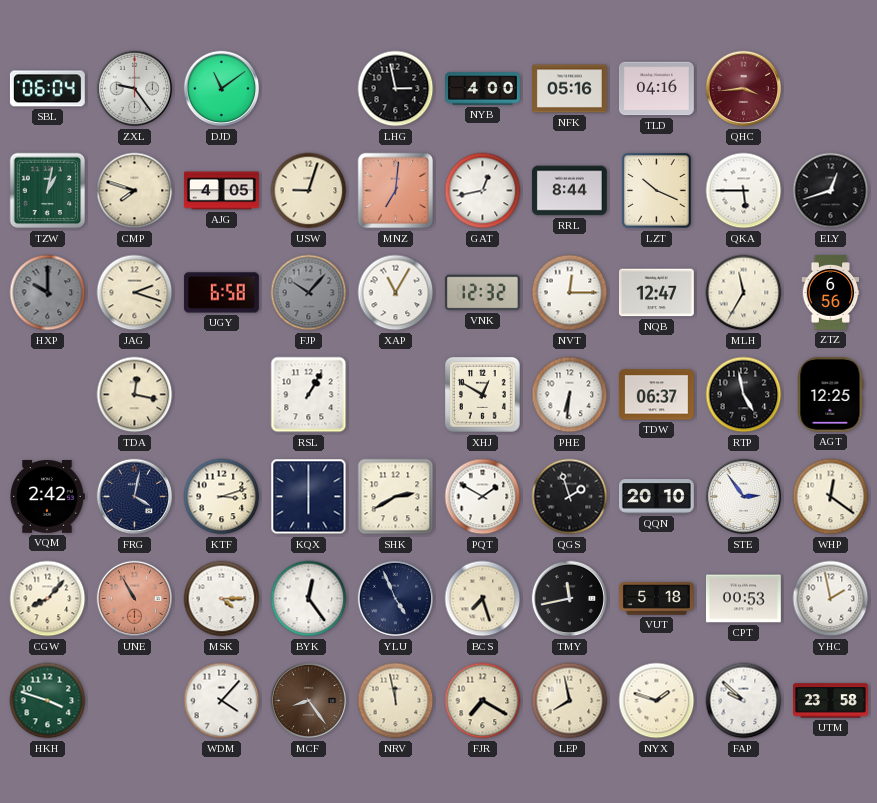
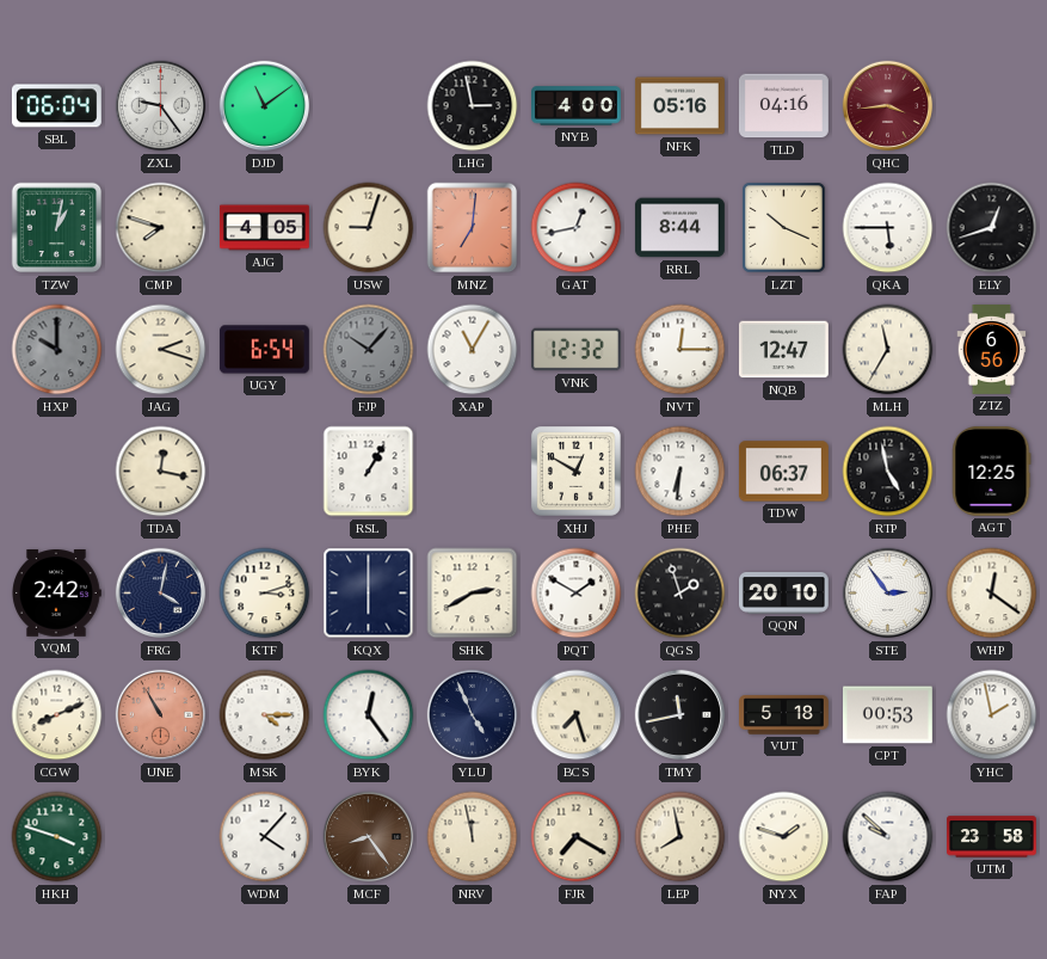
UGY: 6:58 -> 6:54 (264, 350)
CGW: 8:07 -> 8:11 (57, 715)
